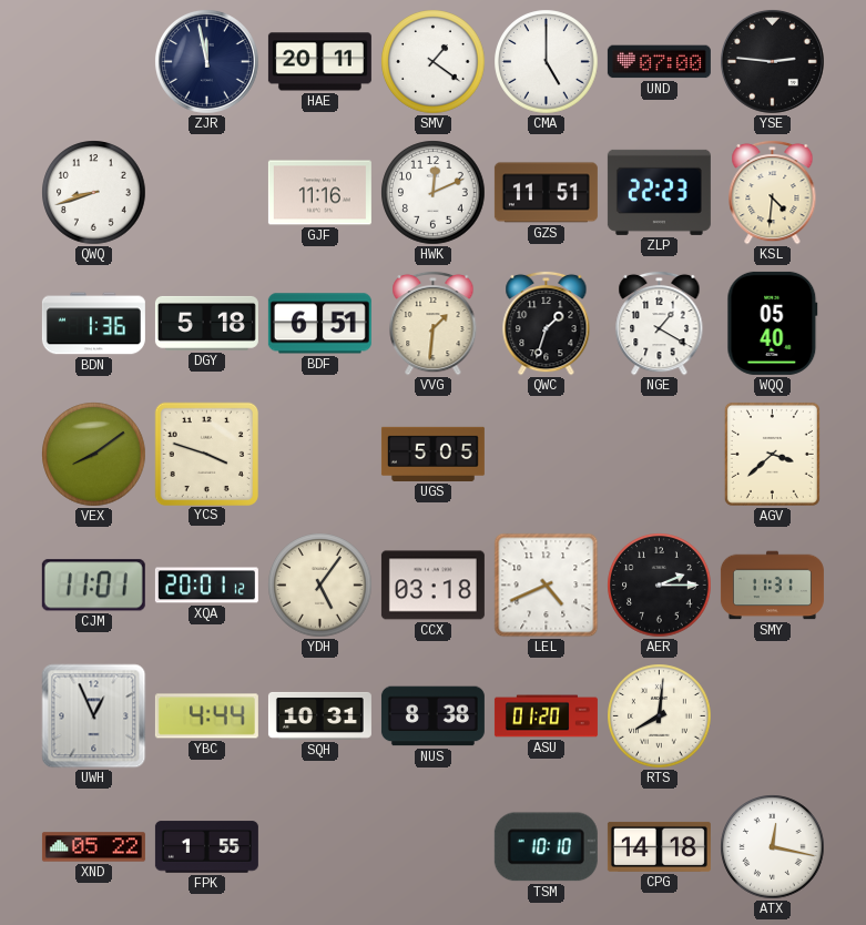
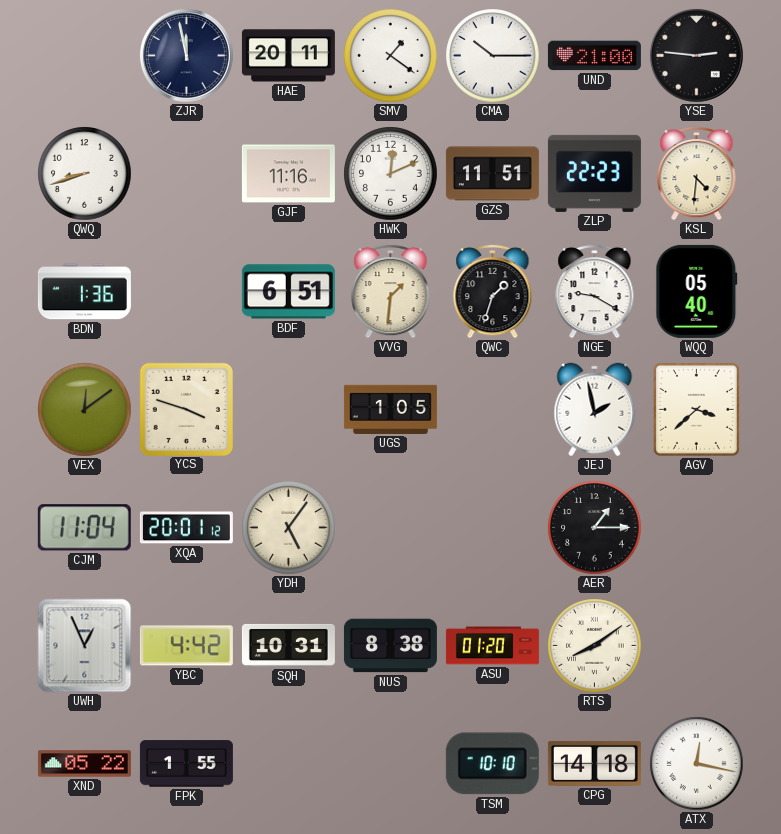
CMA: 5:00 -> 10:15 (493, 56)
UND: 07:00 -> 21:00 (594, 56)
DGY: 5:18 -> none (206, 323)
NGE: 1:20 -> 9:20 (595, 291)
VEX: 8:09 -> 12:09 (85, 410)
UGS: 5:05 -> 1:05 (390, 409)
JEJ: none -> 1:58 (595, 410)
CJM: 11:01 -> 11:04 (84, 528)
CCX: 03:18 -> none (432, 586)
LEL: 4:41 -> none (547, 586)
AER: 2:15 -> 1:15 (595, 528)
SMY: 11:31 -> none (772, 586)
YBC: 4:44 -> 4:42 (186, 646)
RTS: 8:01 -> 8:09 (595, 646)
